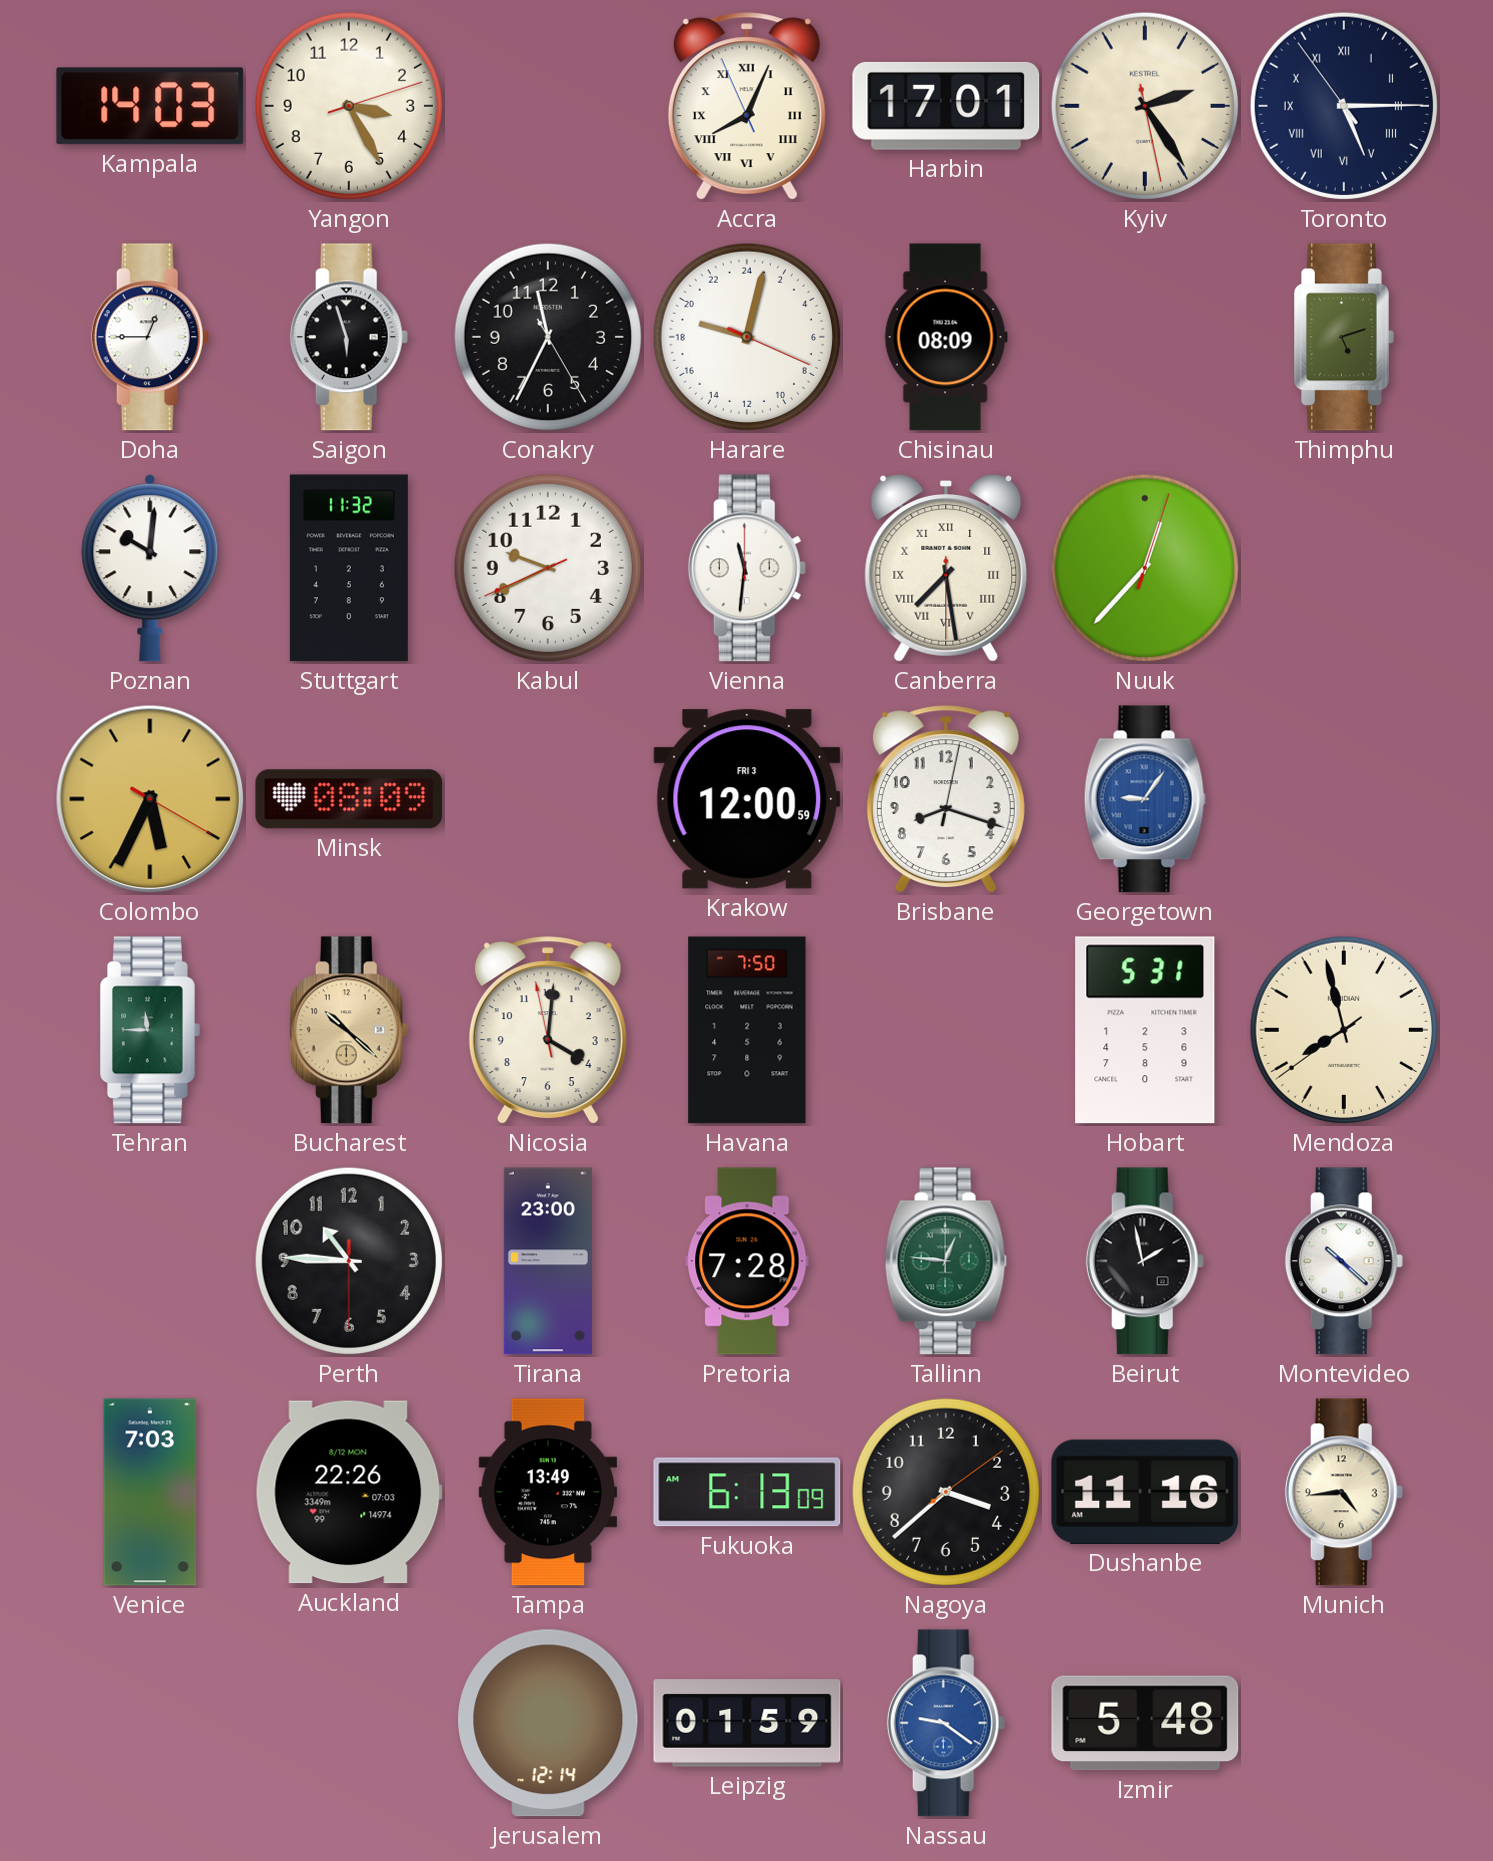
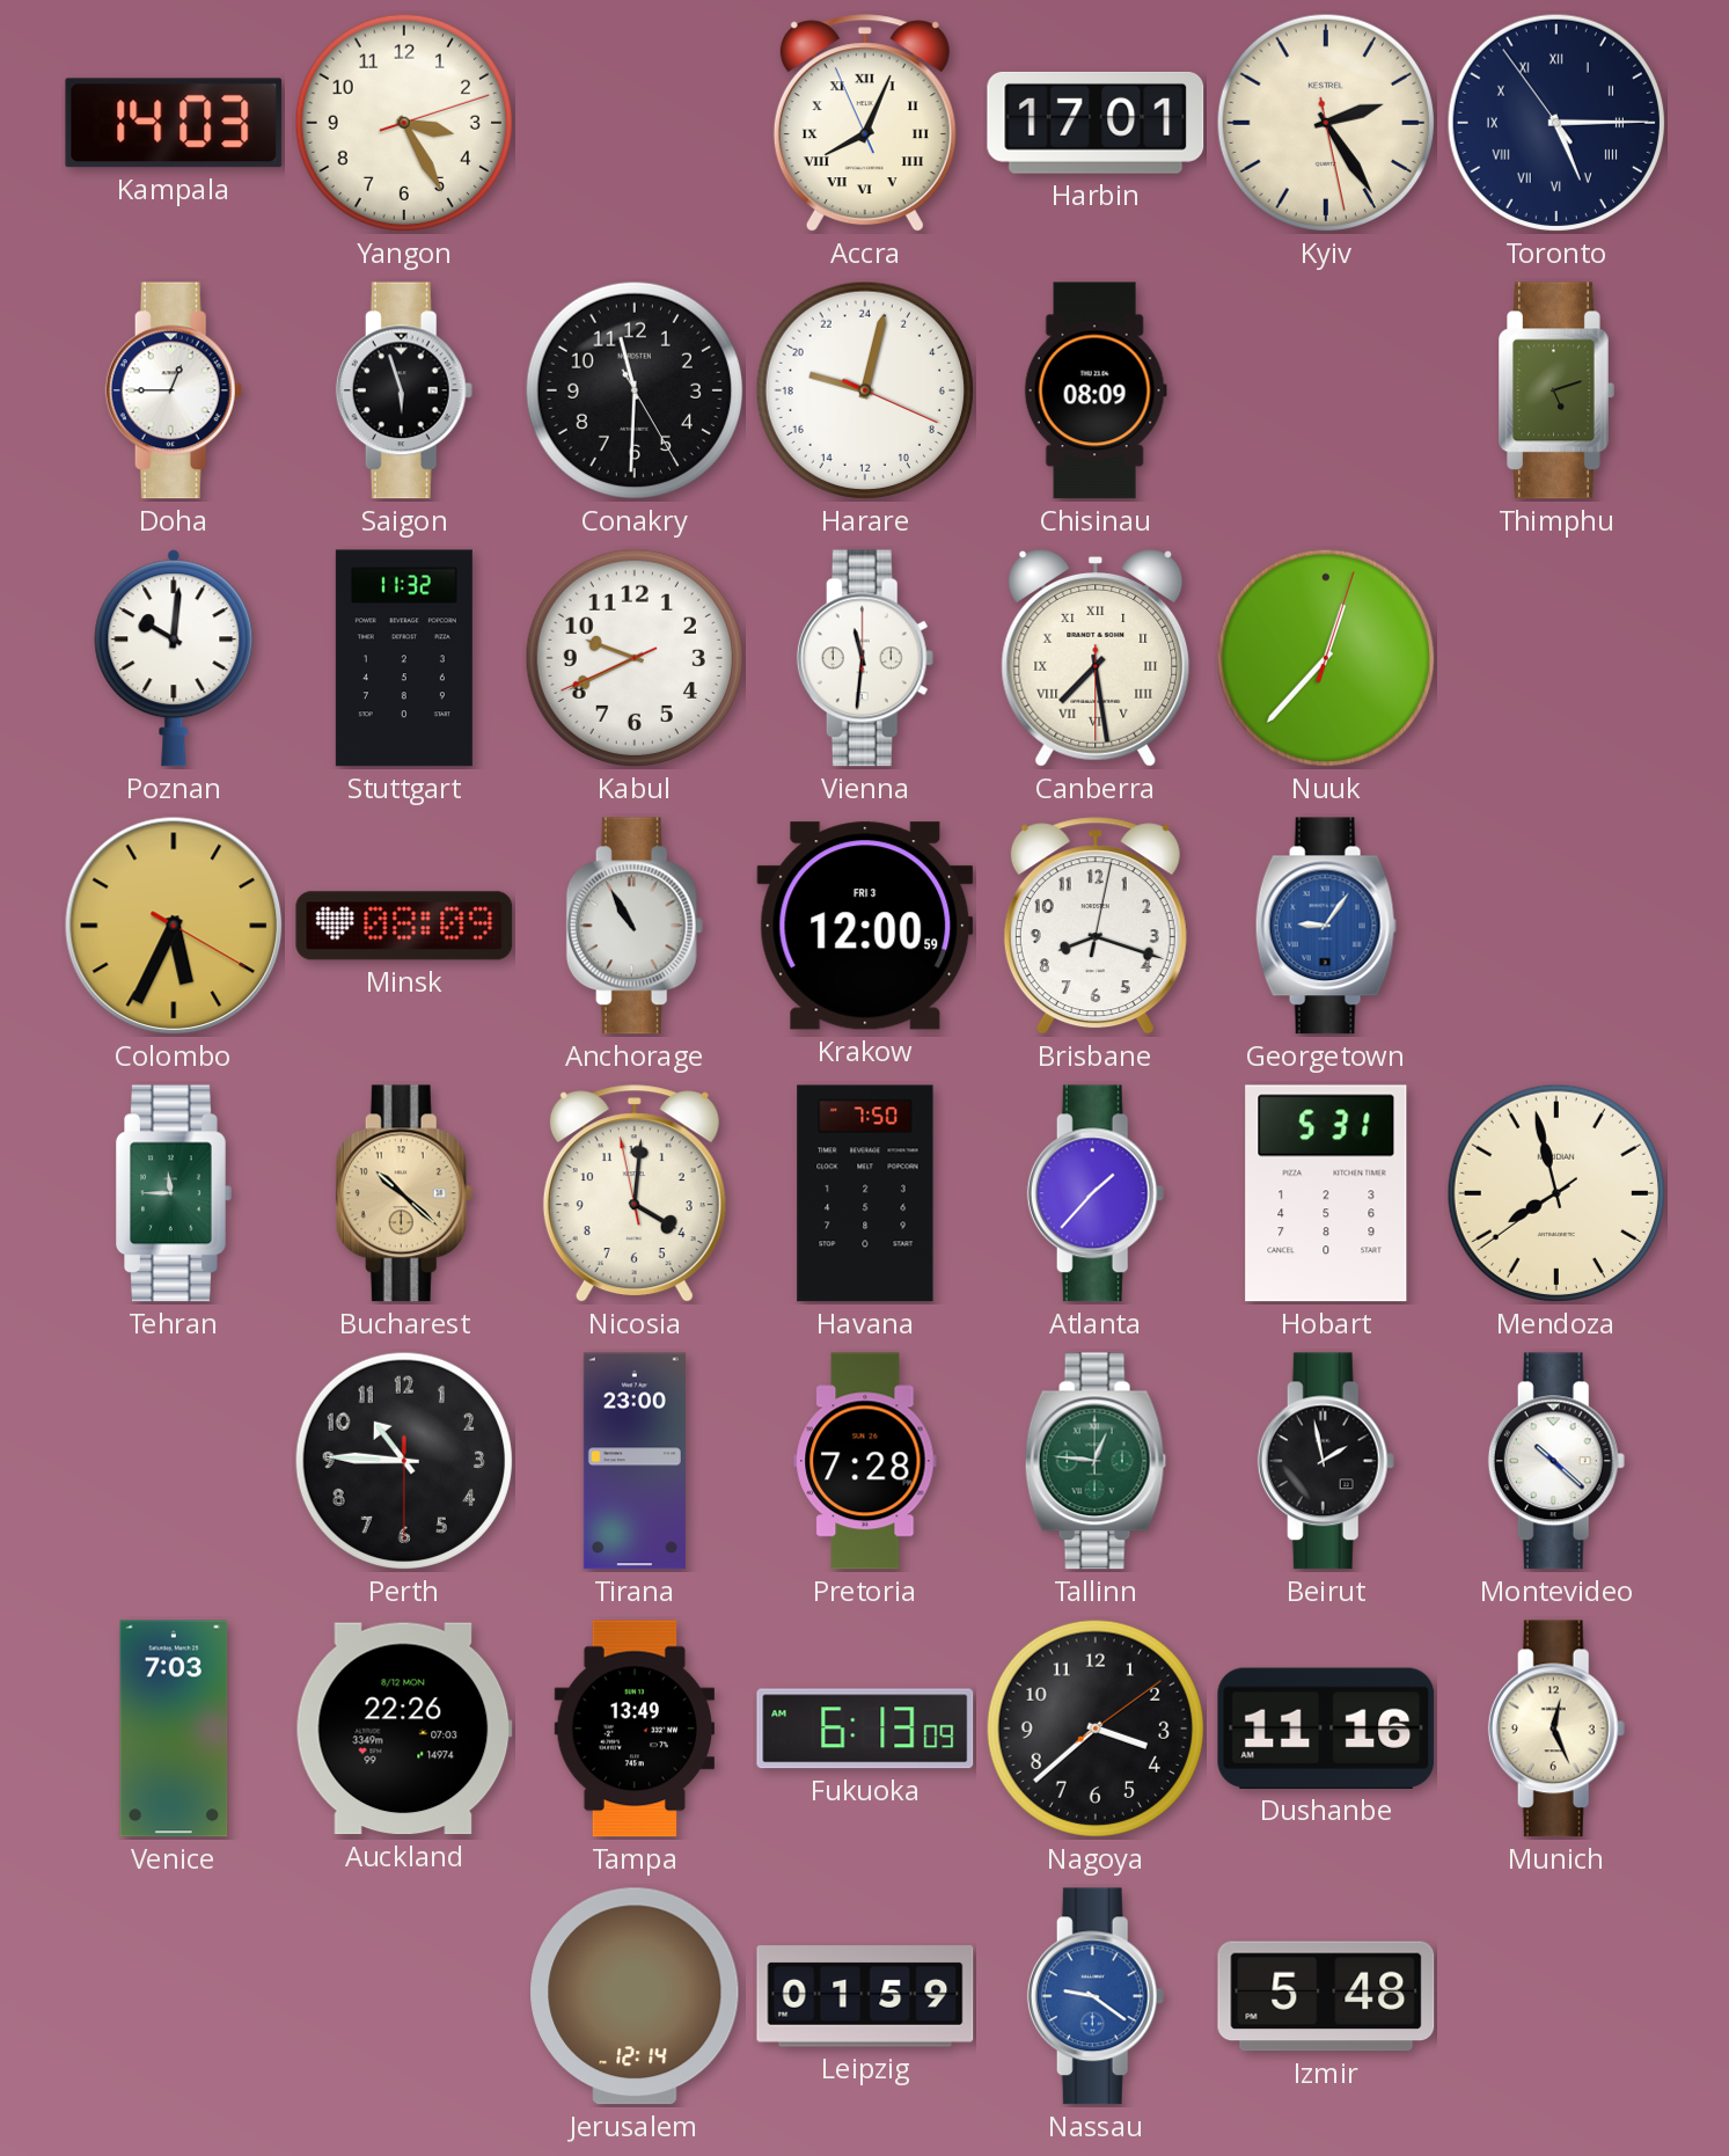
Conakry: 11:34 -> 11:30 (635, 390)
Anchorage: none -> 10:55 (635, 926)
Atlanta: none -> 1:37 (1096, 1193)
Munich: 4:44 -> 12:26 (1556, 1729)
